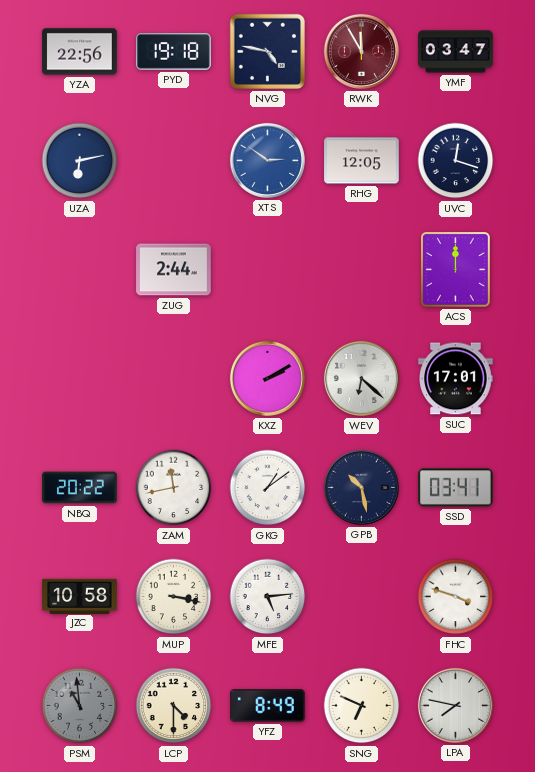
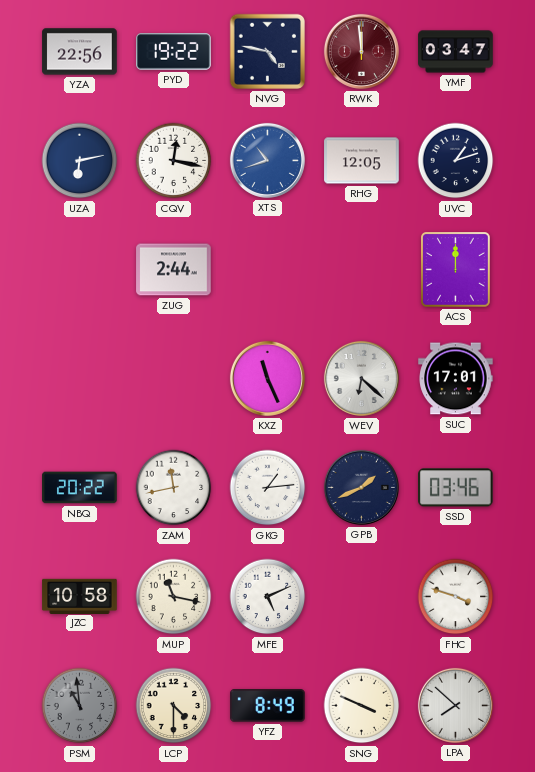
PYD: 19:18 -> 19:22 (174, 52)
RWK: 11:55 -> 11:59 (361, 51)
CQV: none -> 12:17 (174, 161)
XTS: 2:51 -> 10:42 (267, 160)
UVC: 12:18 -> 1:12 (456, 161)
KXZ: 2:10 -> 11:26 (267, 378)
GKG: 1:09 -> 1:14 (268, 488)
GPB: 10:28 -> 1:41 (361, 487)
SSD: 03:41 -> 03:46 (456, 488)
MUP: 3:17 -> 11:17 (174, 597)
MFE: 5:14 -> 5:11 (268, 597)
SNG: 6:49 -> 3:49 (362, 706)
LPA: 7:47 -> 7:52 (455, 705)
